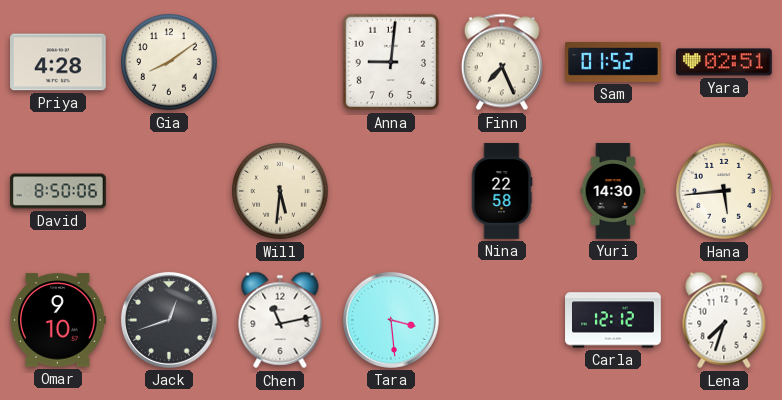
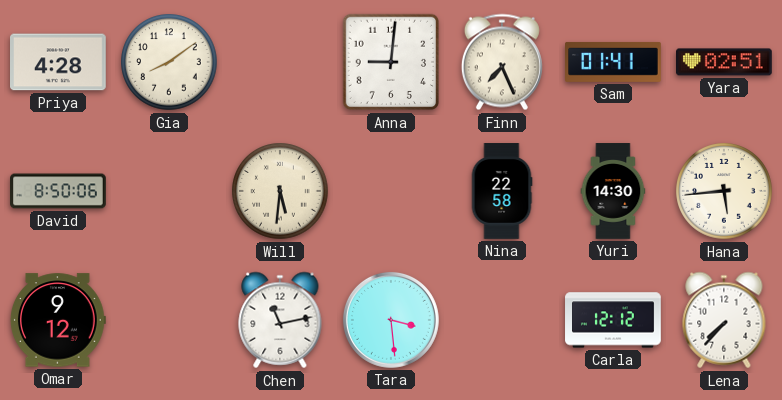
Sam: 01:52 -> 01:41 (613, 62)
Omar: 9:10 -> 9:12 (58, 320)
Jack: 12:42 -> none (169, 320)
Lena: 7:33 -> 7:37 (724, 320)
